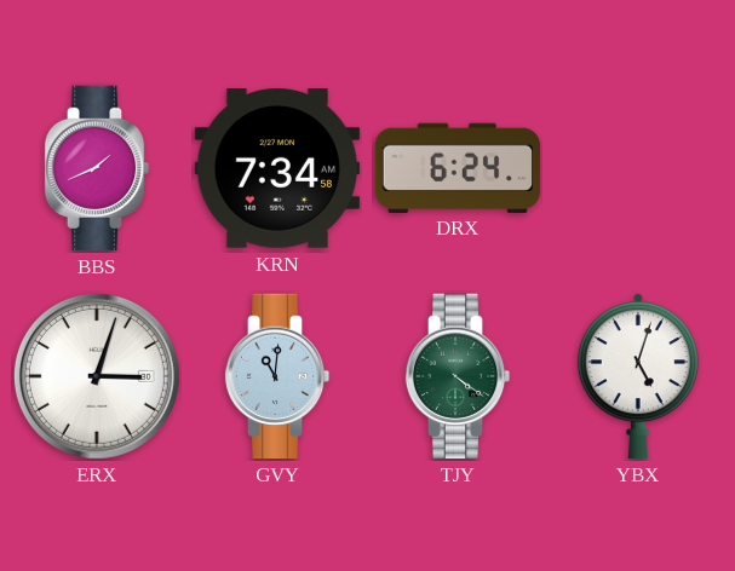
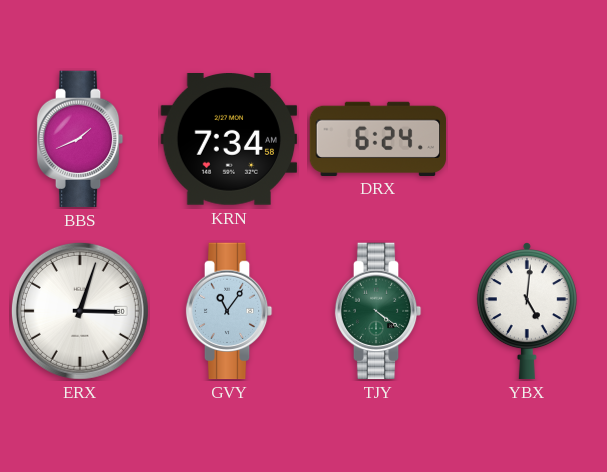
GVY: 11:01 -> 11:06 (229, 311)
YBX: 5:03 -> 5:01 (527, 311)
